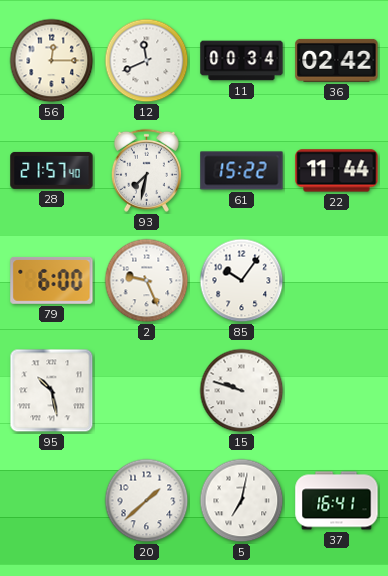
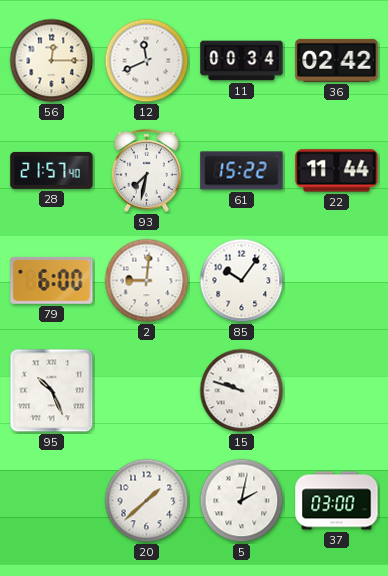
2: 9:26 -> 9:01 (147, 281)
95: 10:28 -> 10:26 (52, 391)
5: 7:02 -> 2:02 (242, 501)
37: 16:41 -> 03:00 (337, 501)
